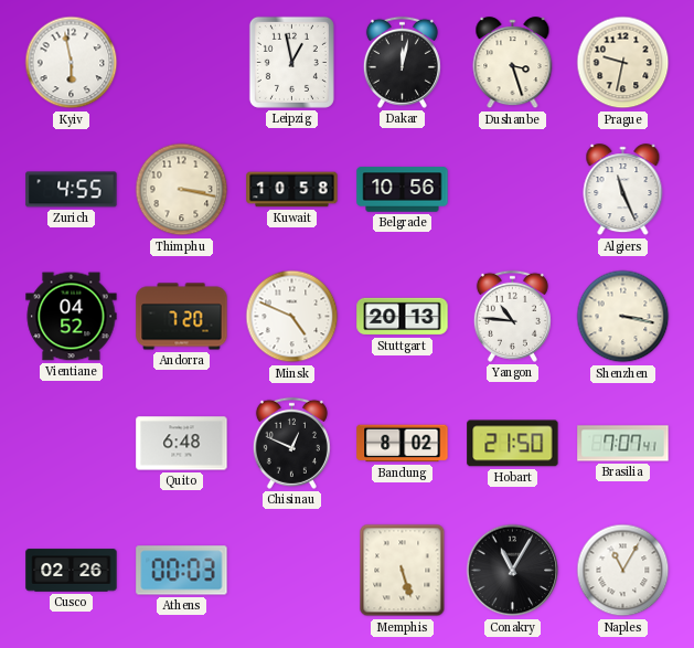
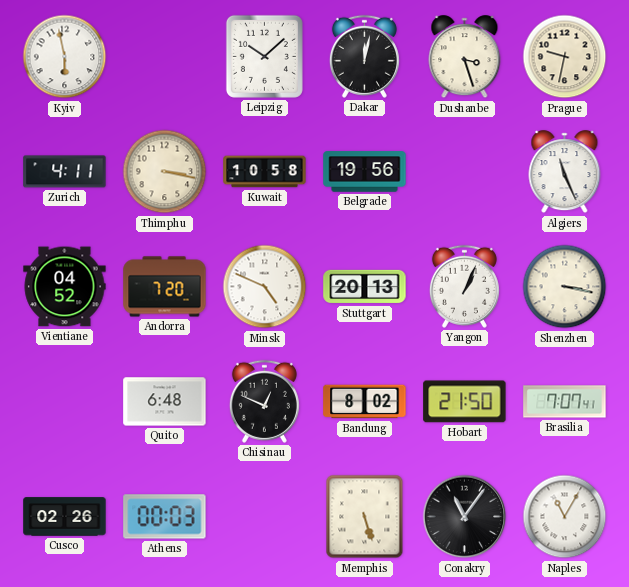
Leipzig: 12:58 -> 10:08 (264, 56)
Zurich: 4:55 -> 4:11 (65, 172)
Belgrade: 10:56 -> 19:56 (365, 172)
Yangon: 10:46 -> 1:04 (464, 286)
Conakry: 11:05 -> 11:06 (465, 517)
